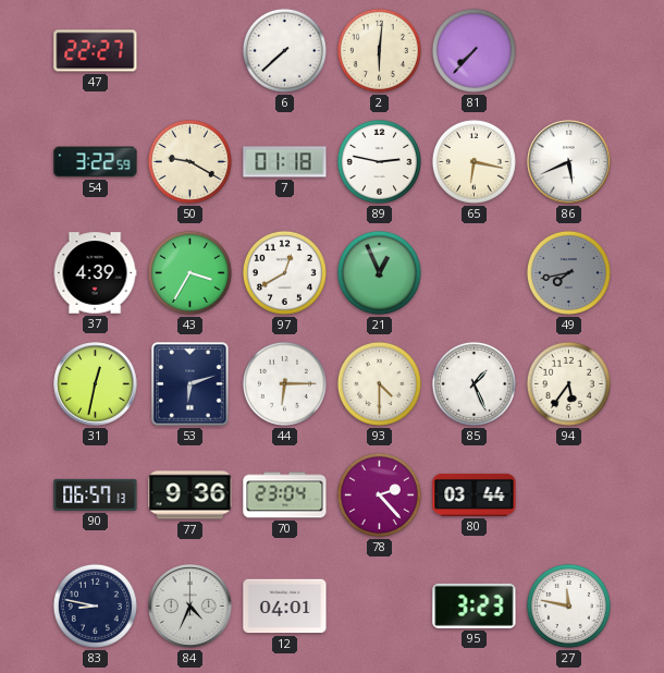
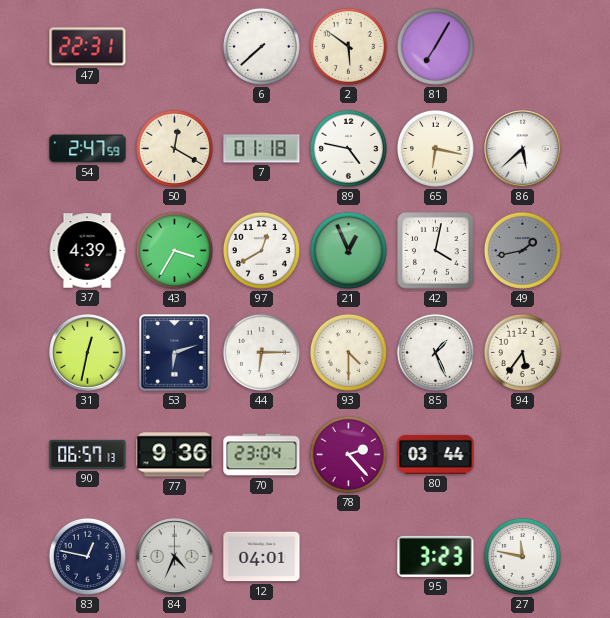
47: 22:27 -> 22:31 (88, 47)
2: 6:01 -> 5:51 (348, 46)
81: 7:37 -> 7:05 (435, 46)
54: 3:22 -> 2:47 (88, 149)
50: 9:20 -> 12:20 (174, 148)
89: 2:47 -> 4:47 (348, 148)
86: 5:41 -> 5:38 (523, 149)
42: none -> 4:02 (436, 251)
49: 7:43 -> 1:43 (522, 250)
83: 8:47 -> 12:47 (87, 556)
